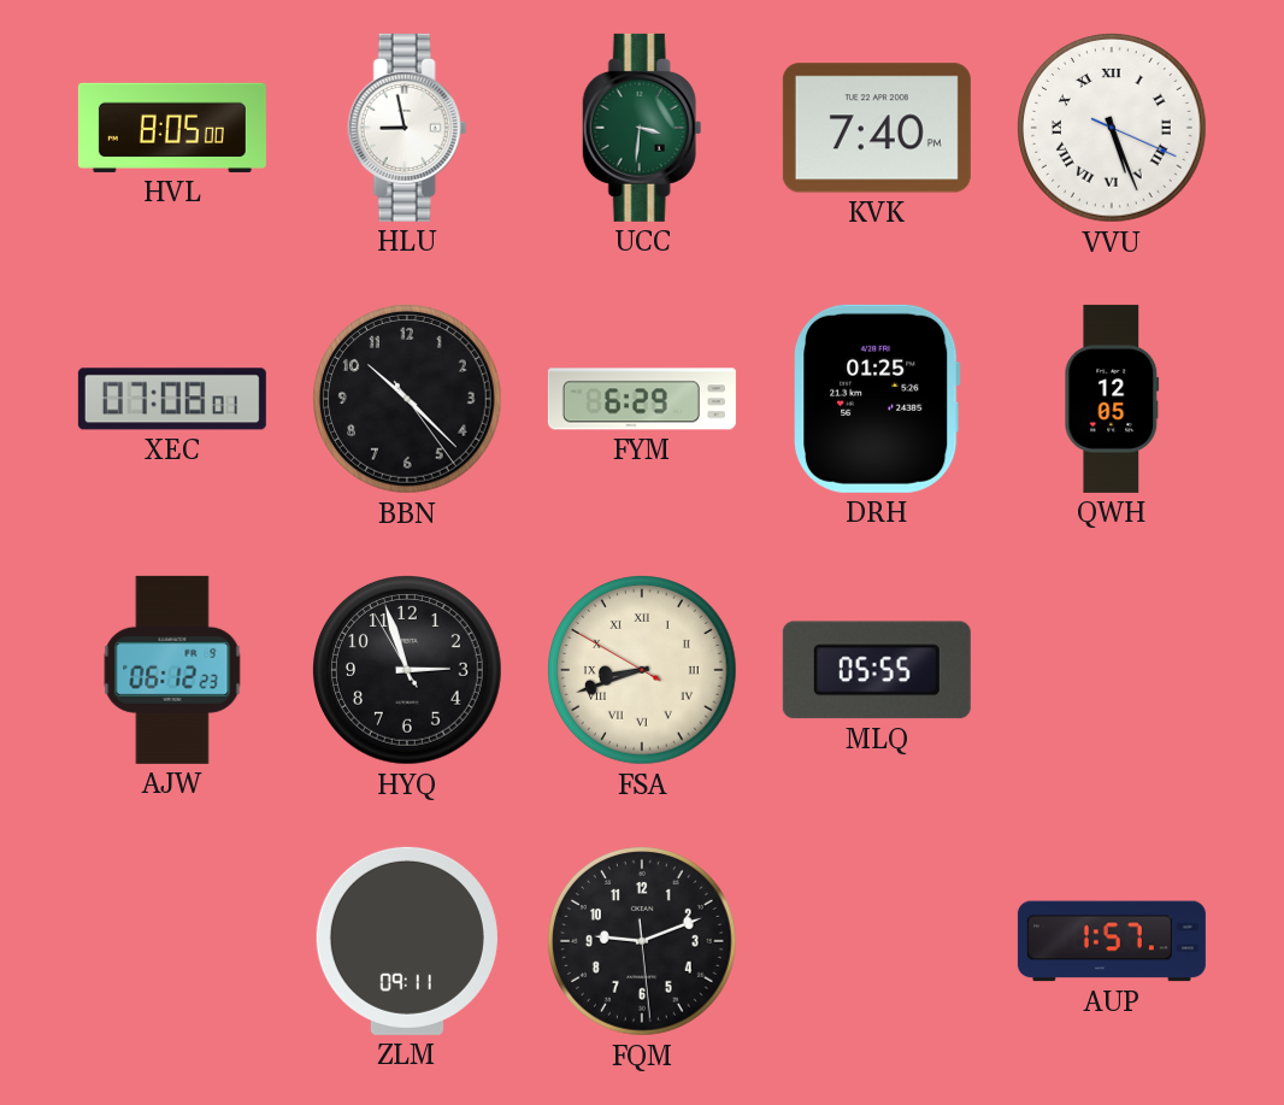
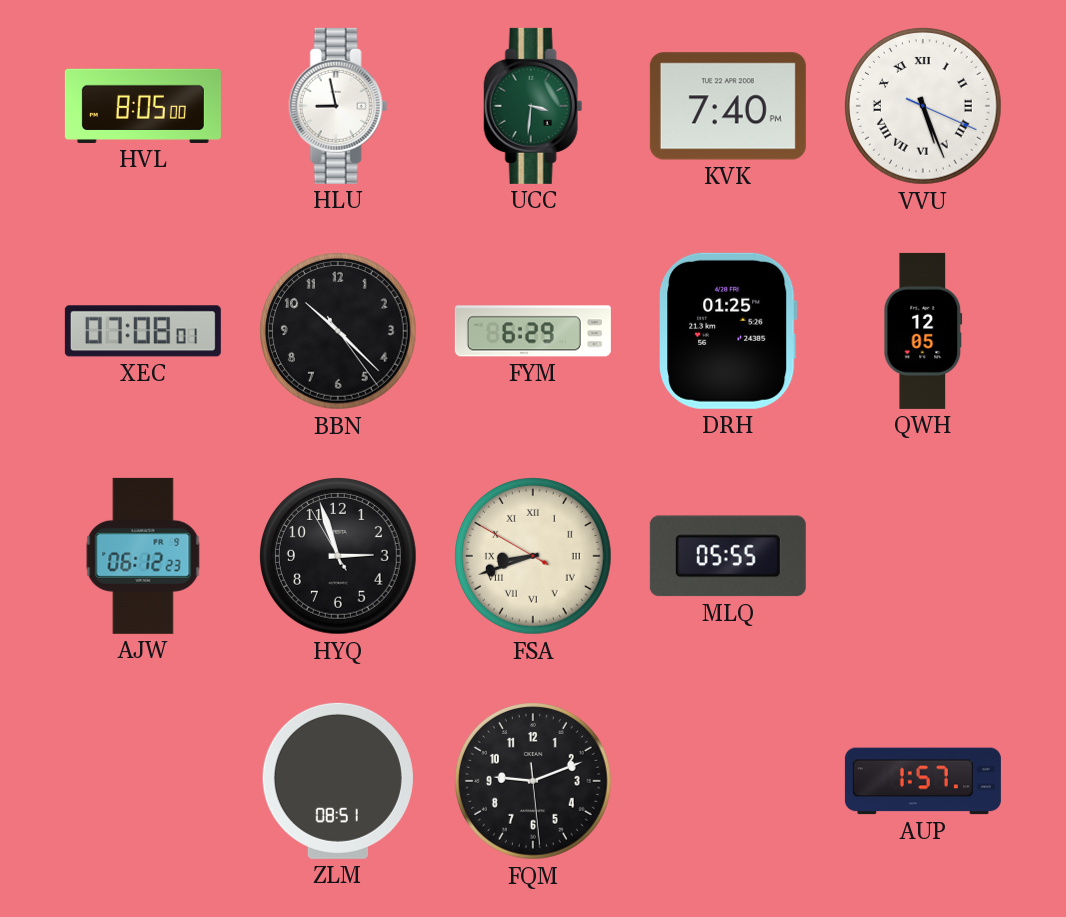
ZLM: 09:11 -> 08:51 (338, 781)
